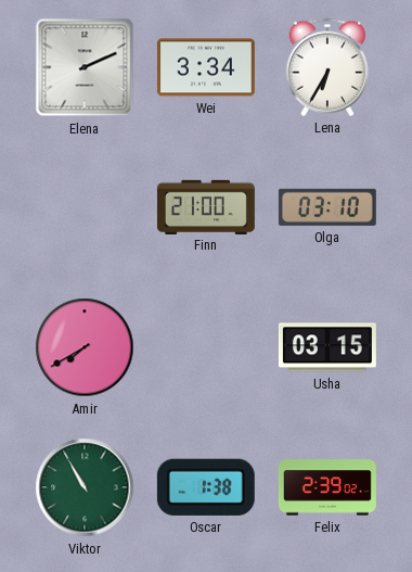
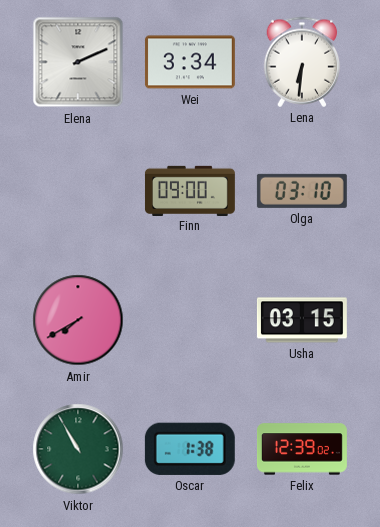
Lena: 6:35 -> 6:31 (302, 62)
Finn: 21:00 -> 09:00 (190, 190)
Felix: 2:39 -> 12:39 (303, 449)
